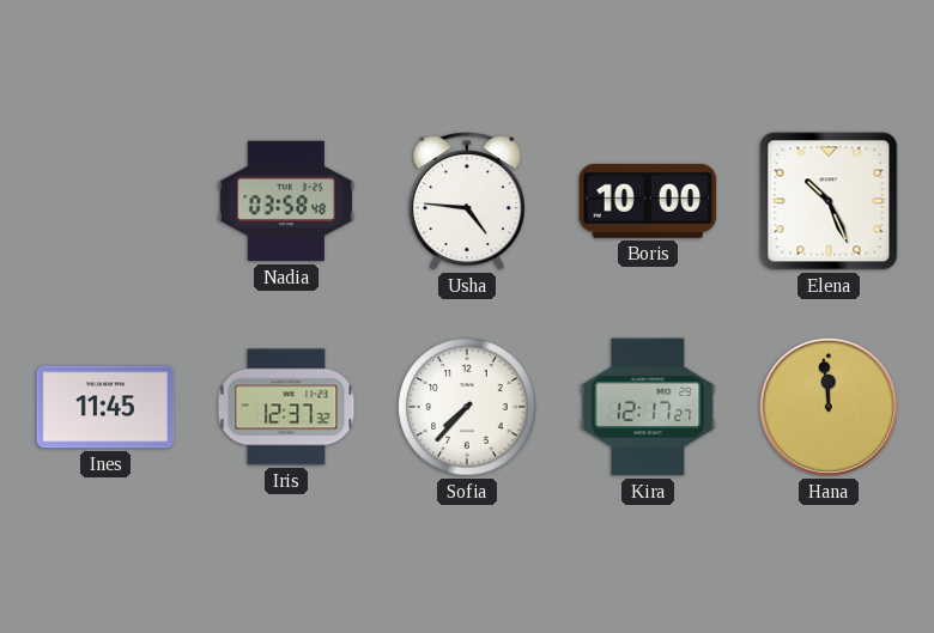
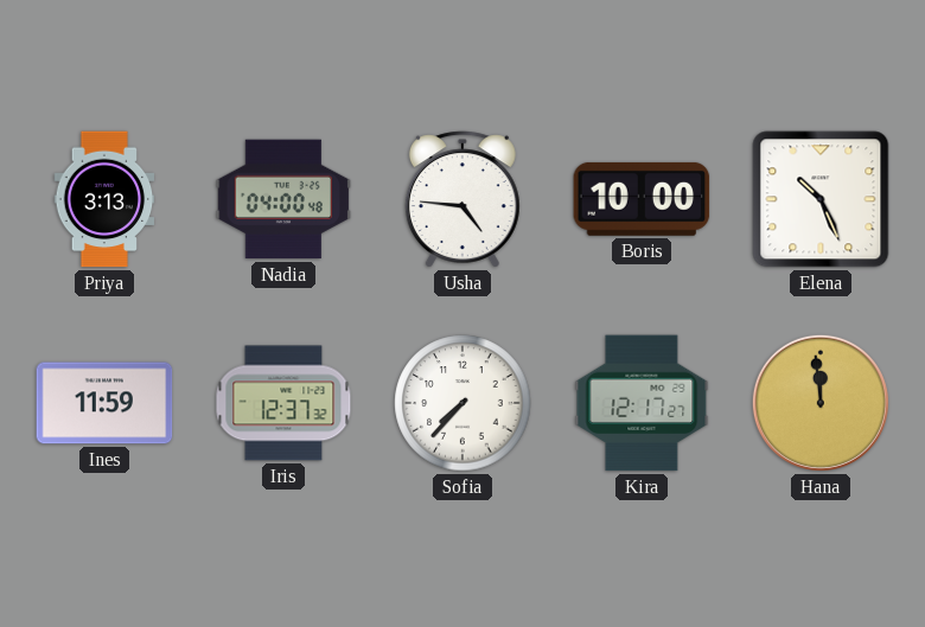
Priya: none -> 3:13 (104, 199)
Nadia: 03:58 -> 04:00 (283, 199)
Ines: 11:45 -> 11:59 (104, 403)
